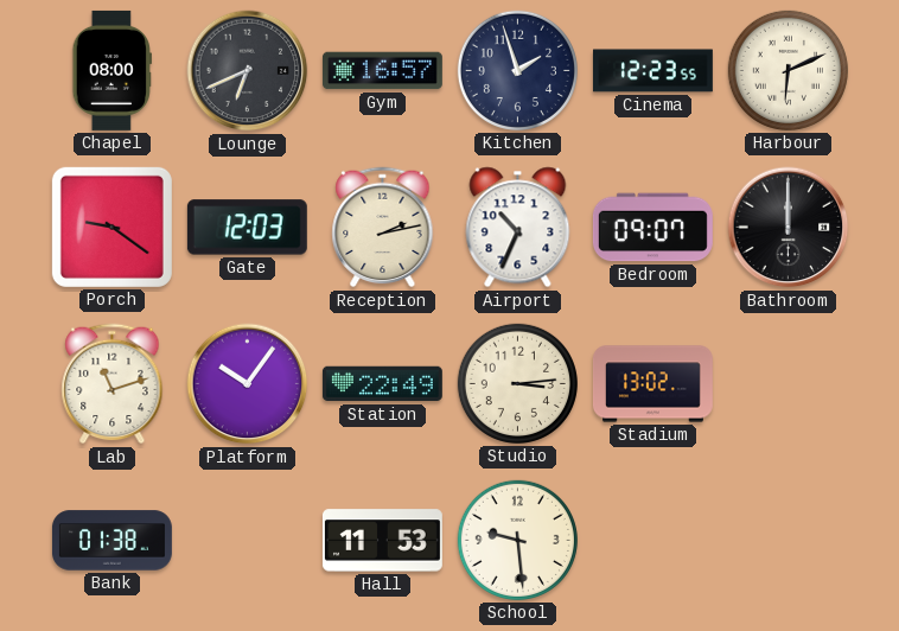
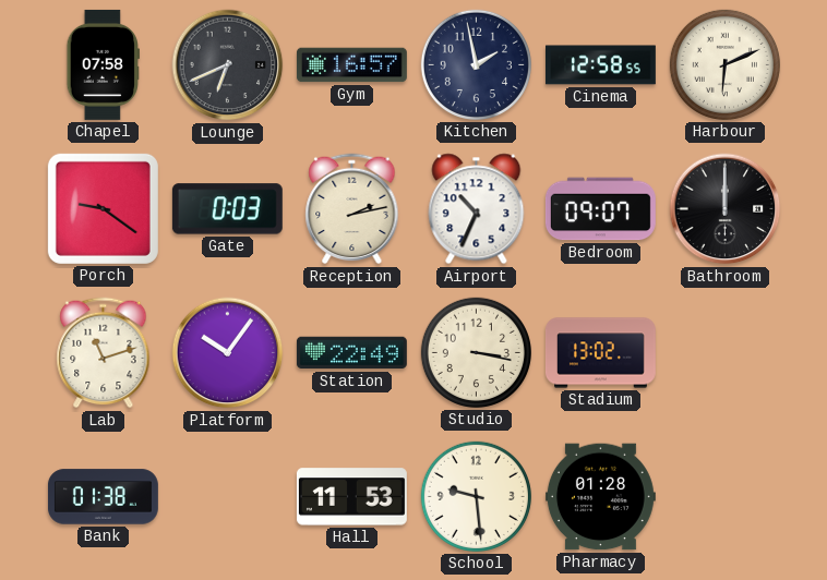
Chapel: 08:00 -> 07:58 (103, 64)
Kitchen: 1:57 -> 1:58 (476, 64)
Cinema: 12:23 -> 12:58 (600, 65)
Gate: 12:03 -> 0:03 (227, 209)
Studio: 3:14 -> 3:17 (476, 352)
Pharmacy: none -> 01:28 (600, 497)
